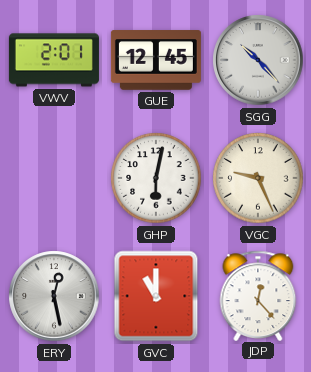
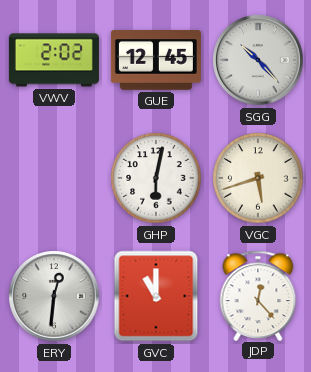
VWV: 2:01 -> 2:02 (54, 60)
VGC: 9:26 -> 5:42 (258, 178)
ERY: 12:28 -> 12:31 (54, 296)
